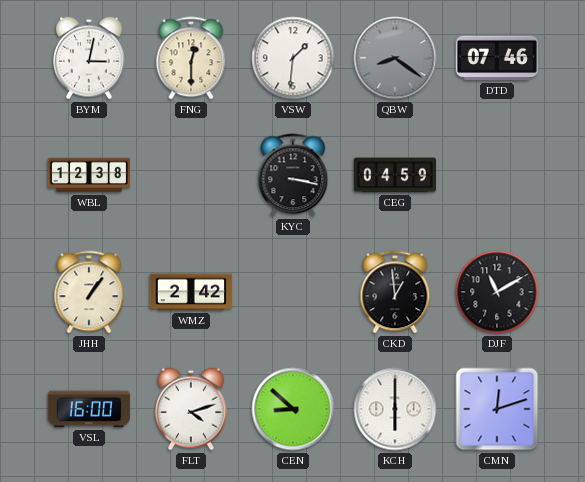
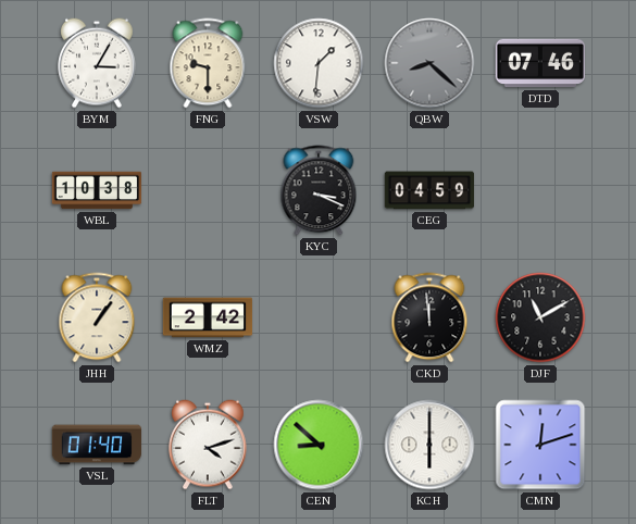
BYM: 3:02 -> 3:05 (98, 63)
FNG: 12:30 -> 9:30 (208, 63)
QBW: 8:21 -> 8:22 (429, 63)
WBL: 12:38 -> 10:38 (97, 190)
KYC: 3:17 -> 3:19 (319, 190)
CKD: 12:59 -> 11:59 (429, 317)
VSL: 16:00 -> 01:40 (97, 445)
